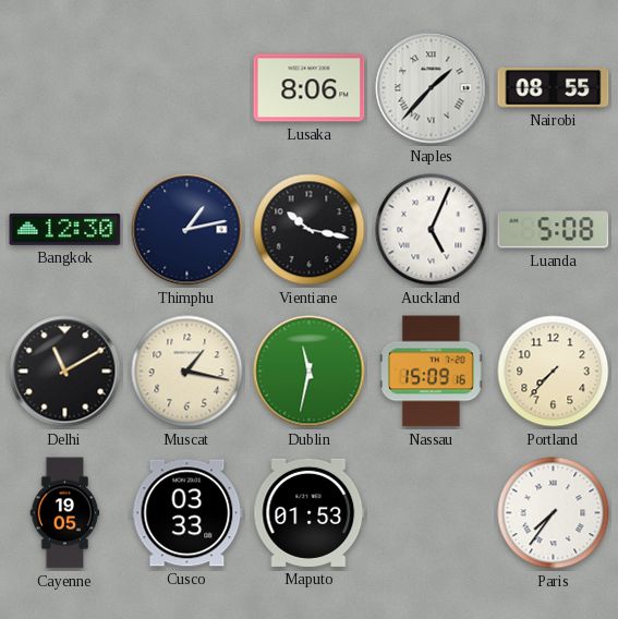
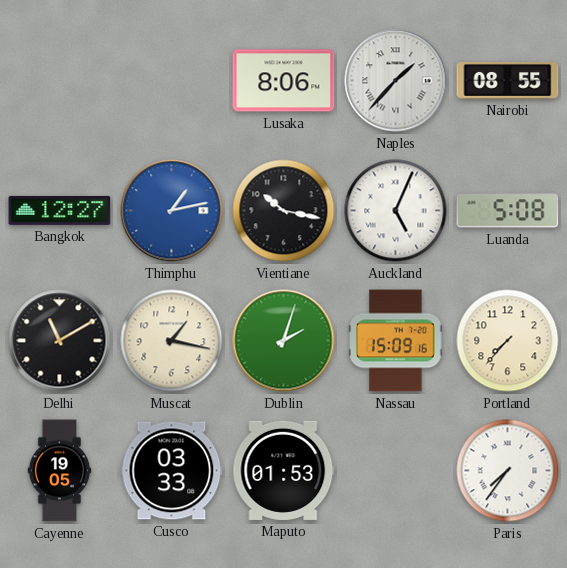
Bangkok: 12:30 -> 12:27 (60, 210)
Thimphu dial: navy -> blue (172, 211)
Dublin: 11:32 -> 2:03 (284, 341)
